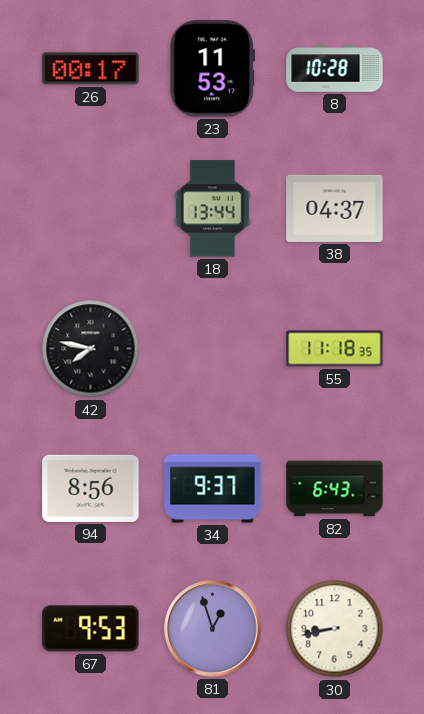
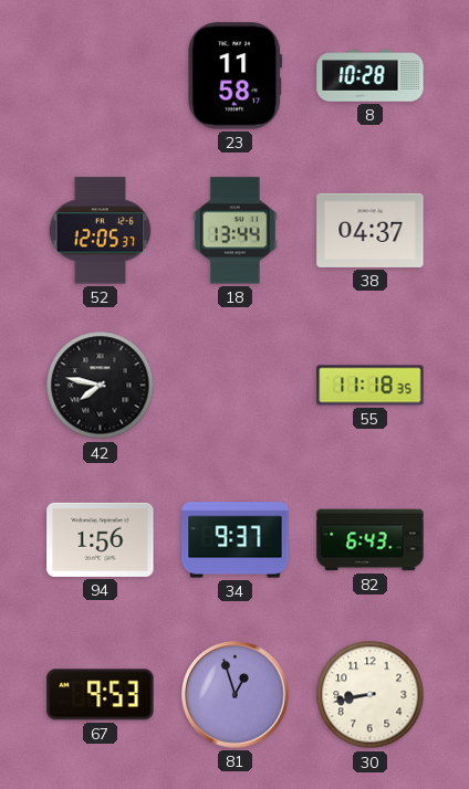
26: 00:17 -> none (91, 69)
23: 11:53 -> 11:58 (236, 76)
52: none -> 12:05 (101, 231)
94: 8:56 -> 1:56 (101, 539)
